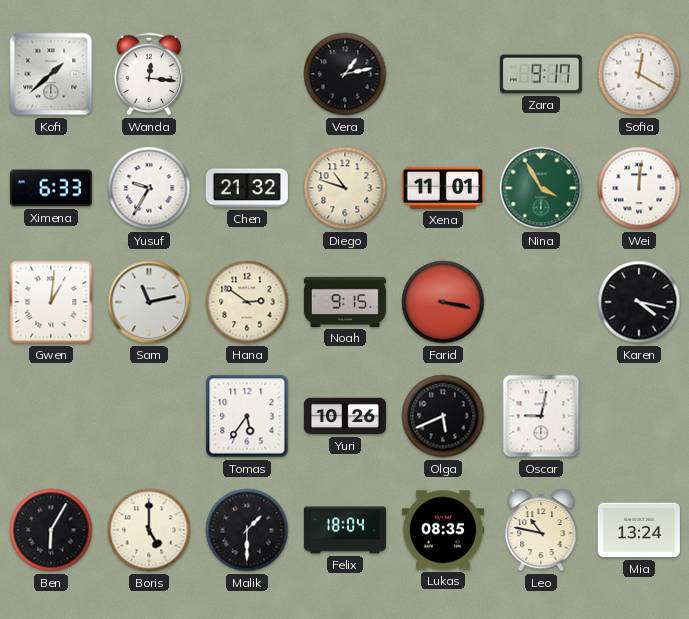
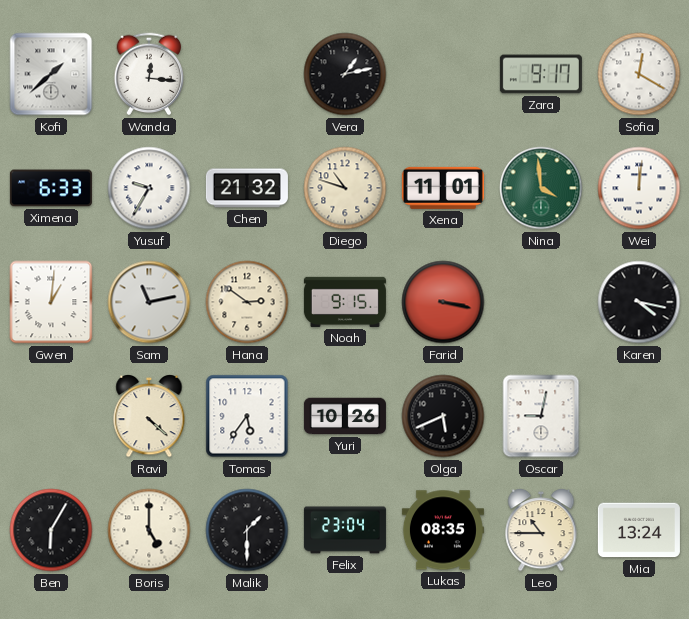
Nina: 3:55 -> 3:59 (541, 188)
Ravi: none -> 4:22 (149, 417)
Felix: 18:04 -> 23:04 (345, 530)
Leo: 10:47 -> 10:45 (541, 531)
